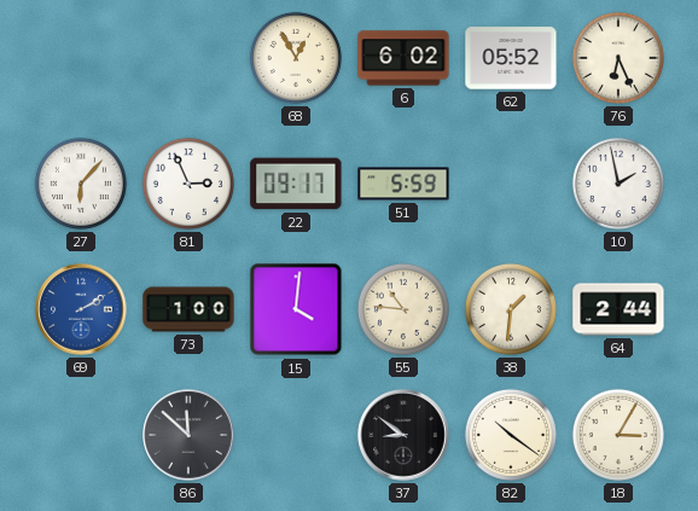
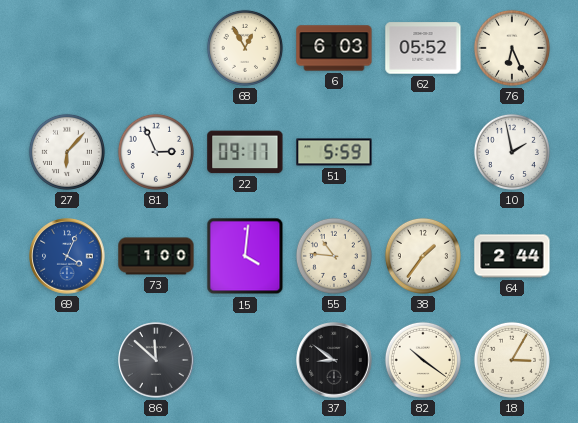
6: 6:02 -> 6:03 (334, 48)
69: 2:10 -> 4:04 (67, 256)
38: 1:31 -> 1:36 (423, 256)
